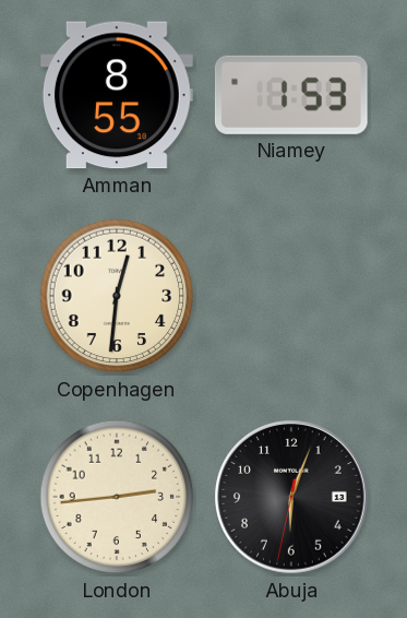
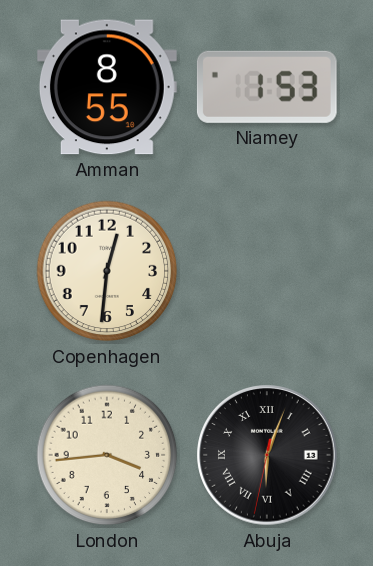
London: 2:44 -> 3:44 (107, 455)
Abuja numerals: Arabic -> Roman (267, 455)
